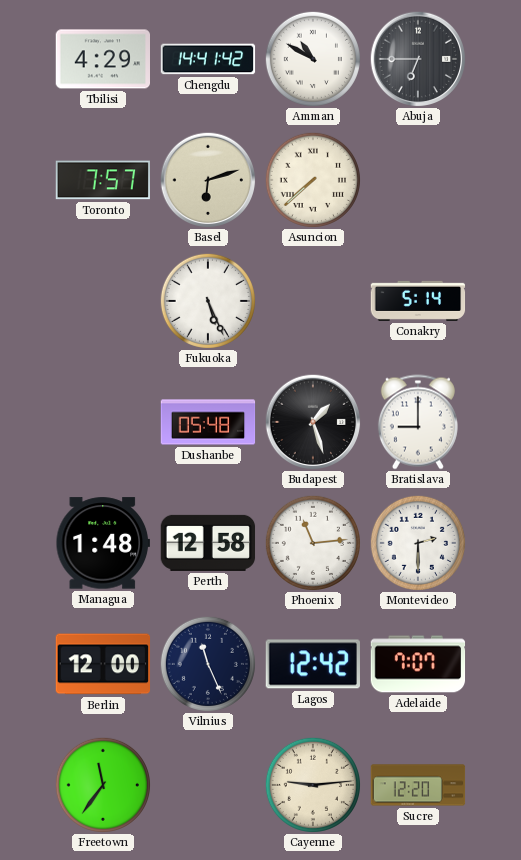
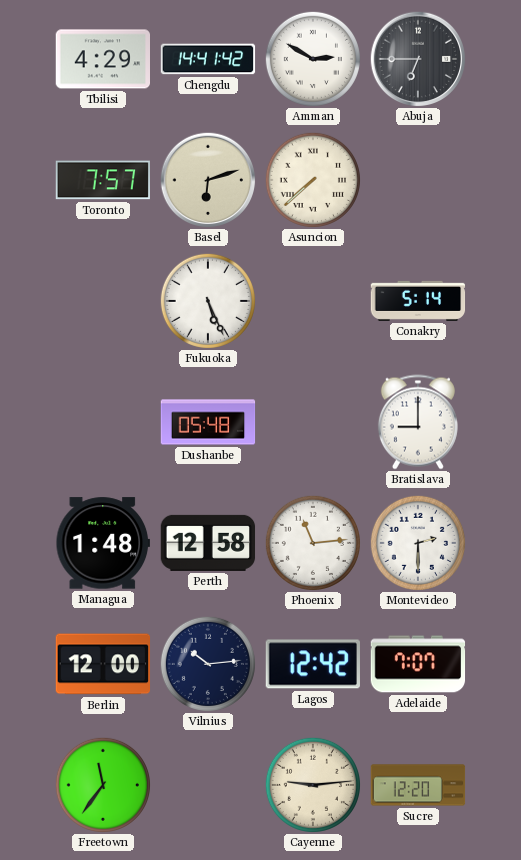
Amman: 10:50 -> 2:50 (313, 59)
Budapest: 1:27 -> none (313, 422)
Vilnius: 11:26 -> 10:14 (208, 664)
